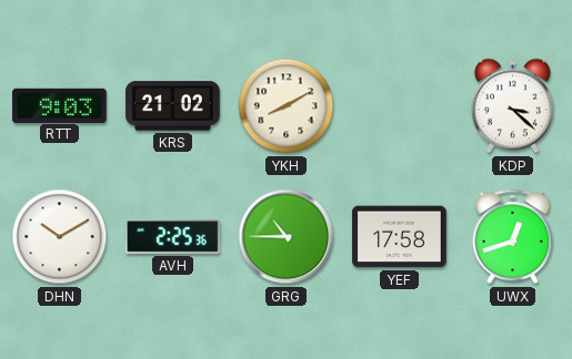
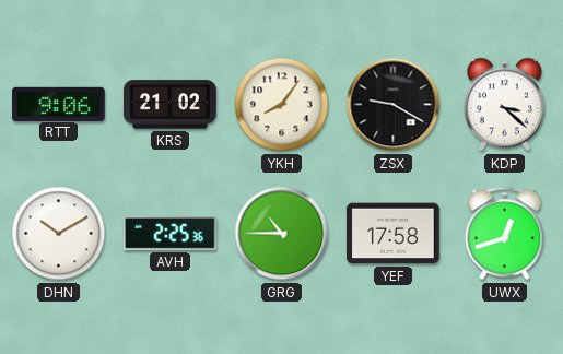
RTT: 9:03 -> 9:06 (59, 104)
YKH: 8:10 -> 8:06 (282, 105)
ZSX: none -> 9:20 (394, 105)
